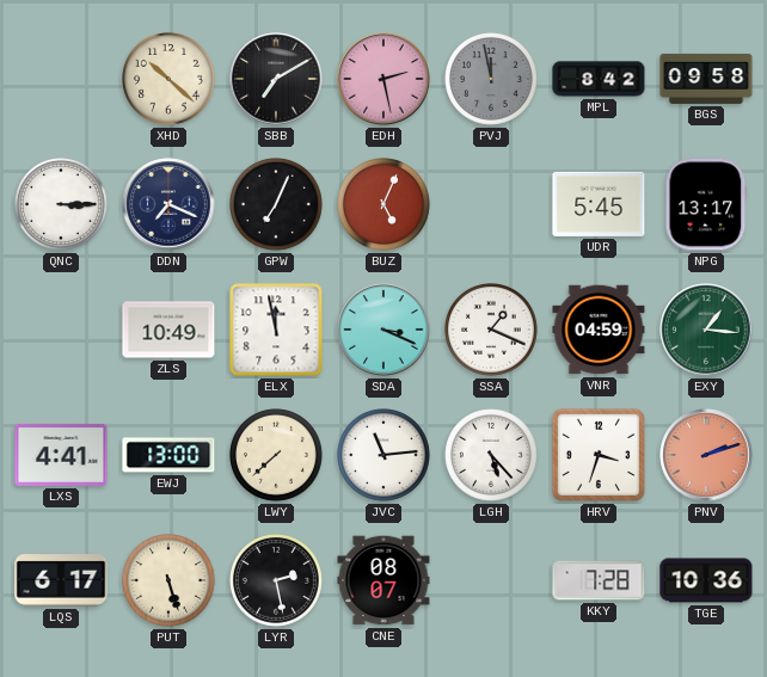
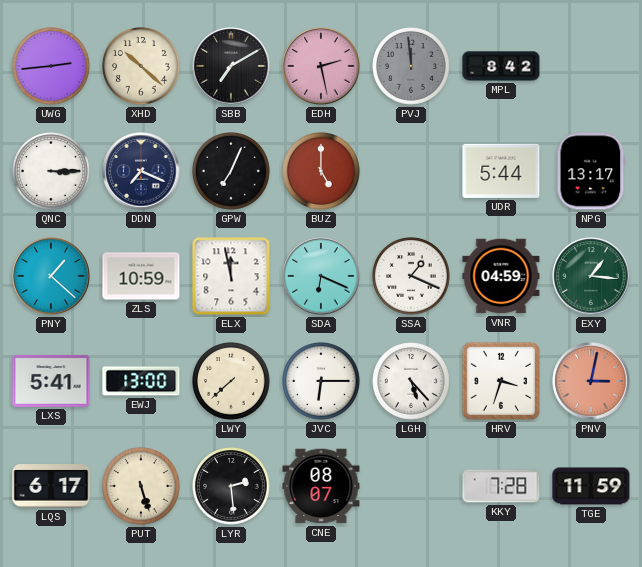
UWG: none -> 2:44 (52, 67)
PVJ: 11:58 -> 11:59 (412, 67)
BGS: 09:58 -> none (706, 79)
BUZ: 5:04 -> 5:00 (322, 172)
UDR: 5:45 -> 5:44 (501, 171)
PNY: none -> 1:22 (51, 276)
ZLS: 10:49 -> 10:59 (141, 276)
SDA: 3:19 -> 6:19 (321, 276)
LXS: 4:41 -> 5:41 (51, 381)
JVC: 11:14 -> 6:15 (322, 382)
PNV: 2:12 -> 3:02 (591, 381)
LYR: 2:28 -> 2:29 (232, 487)
TGE: 10:36 -> 11:59 (591, 486)
